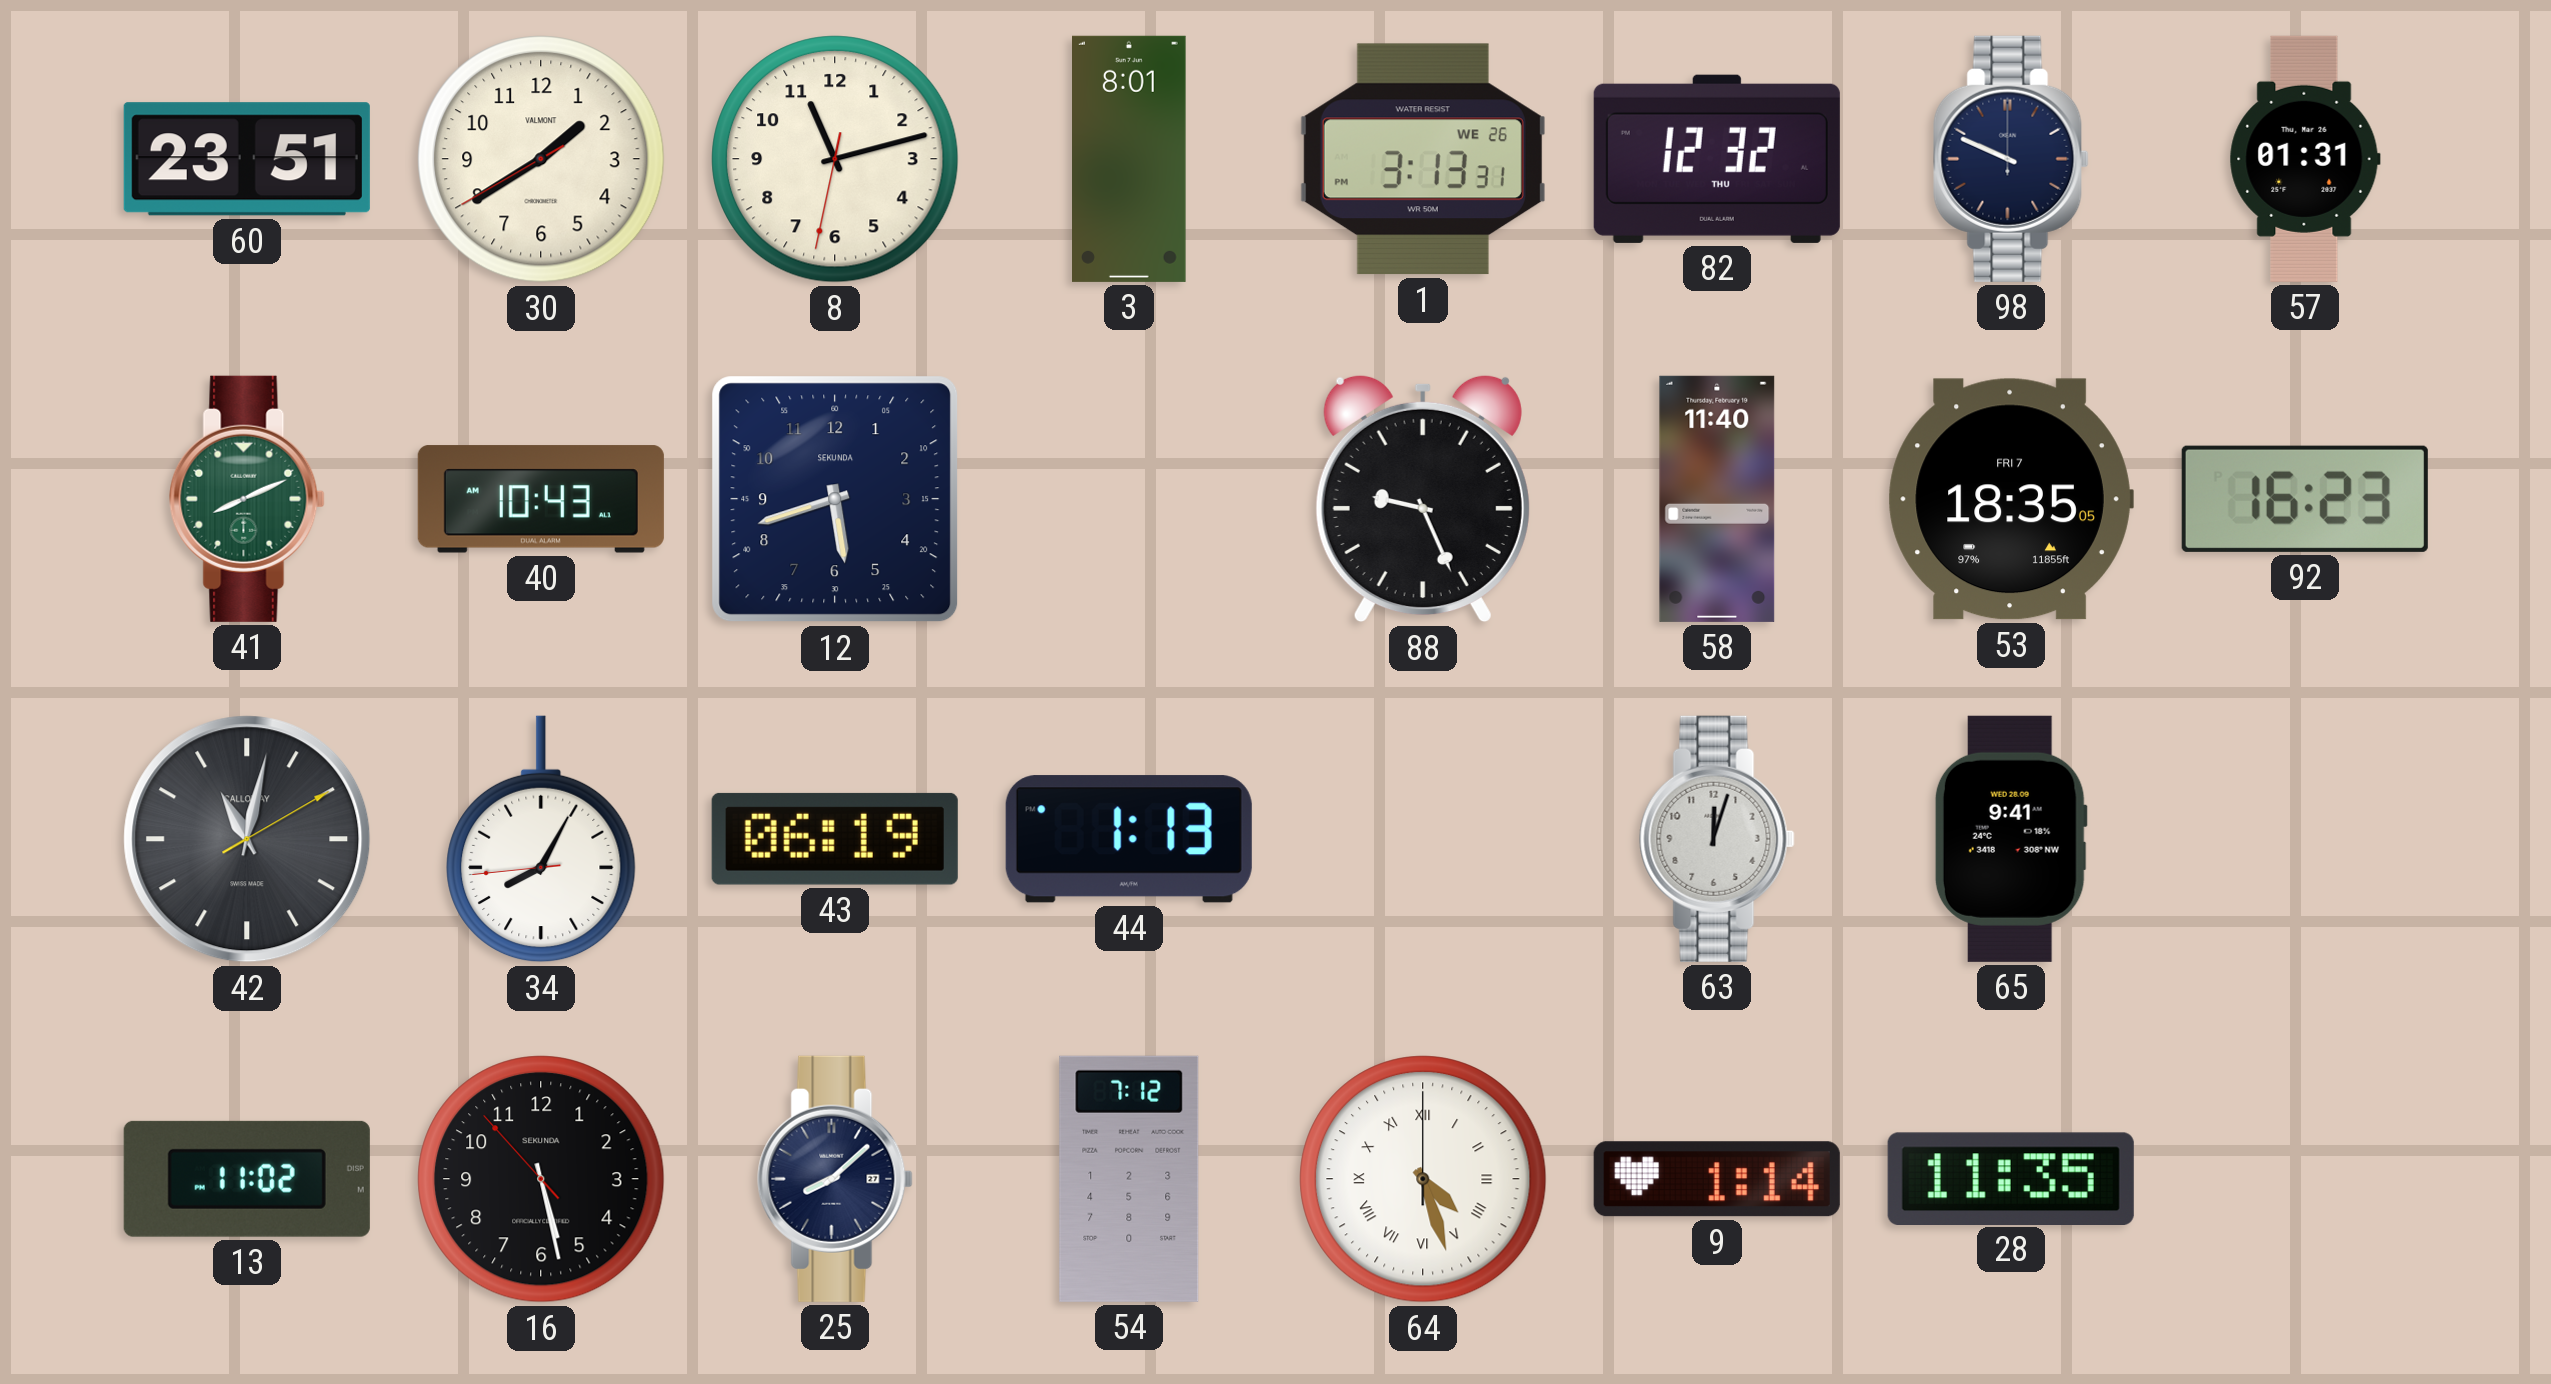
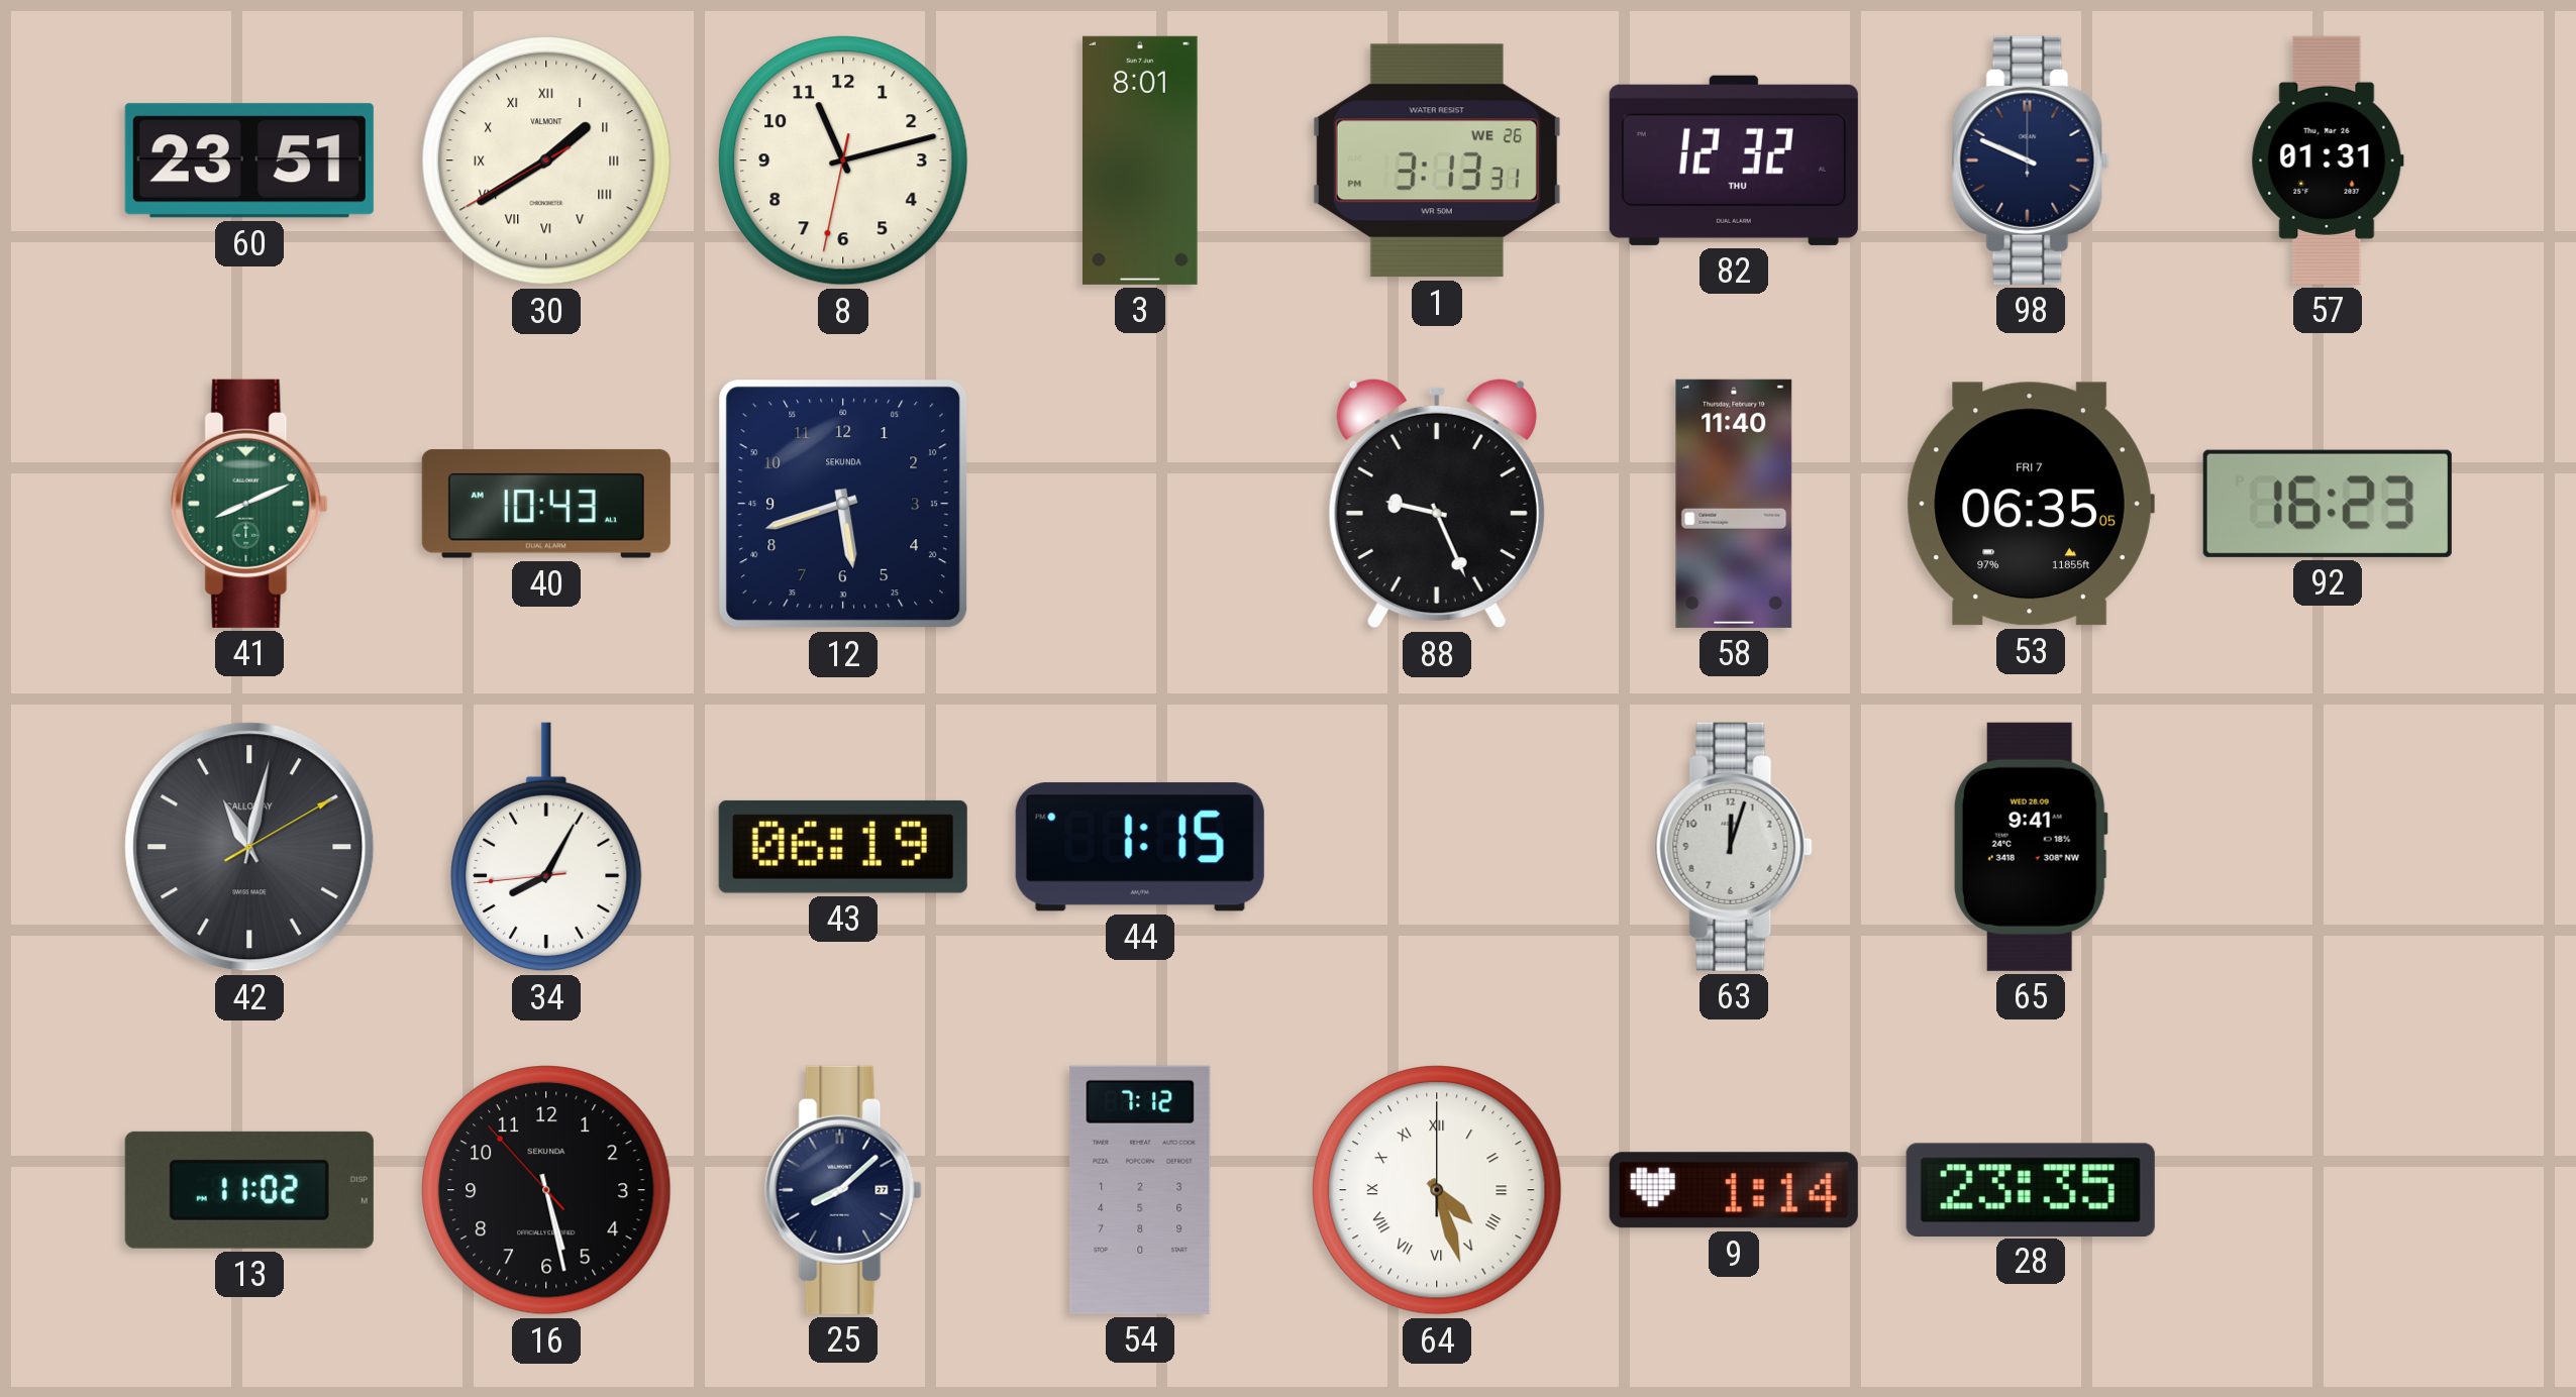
30 numerals: Arabic -> Roman (546, 160)
53: 18:35 -> 06:35 (2031, 504)
44: 1:13 -> 1:15 (1140, 847)
28: 11:35 -> 23:35 (2031, 1189)
